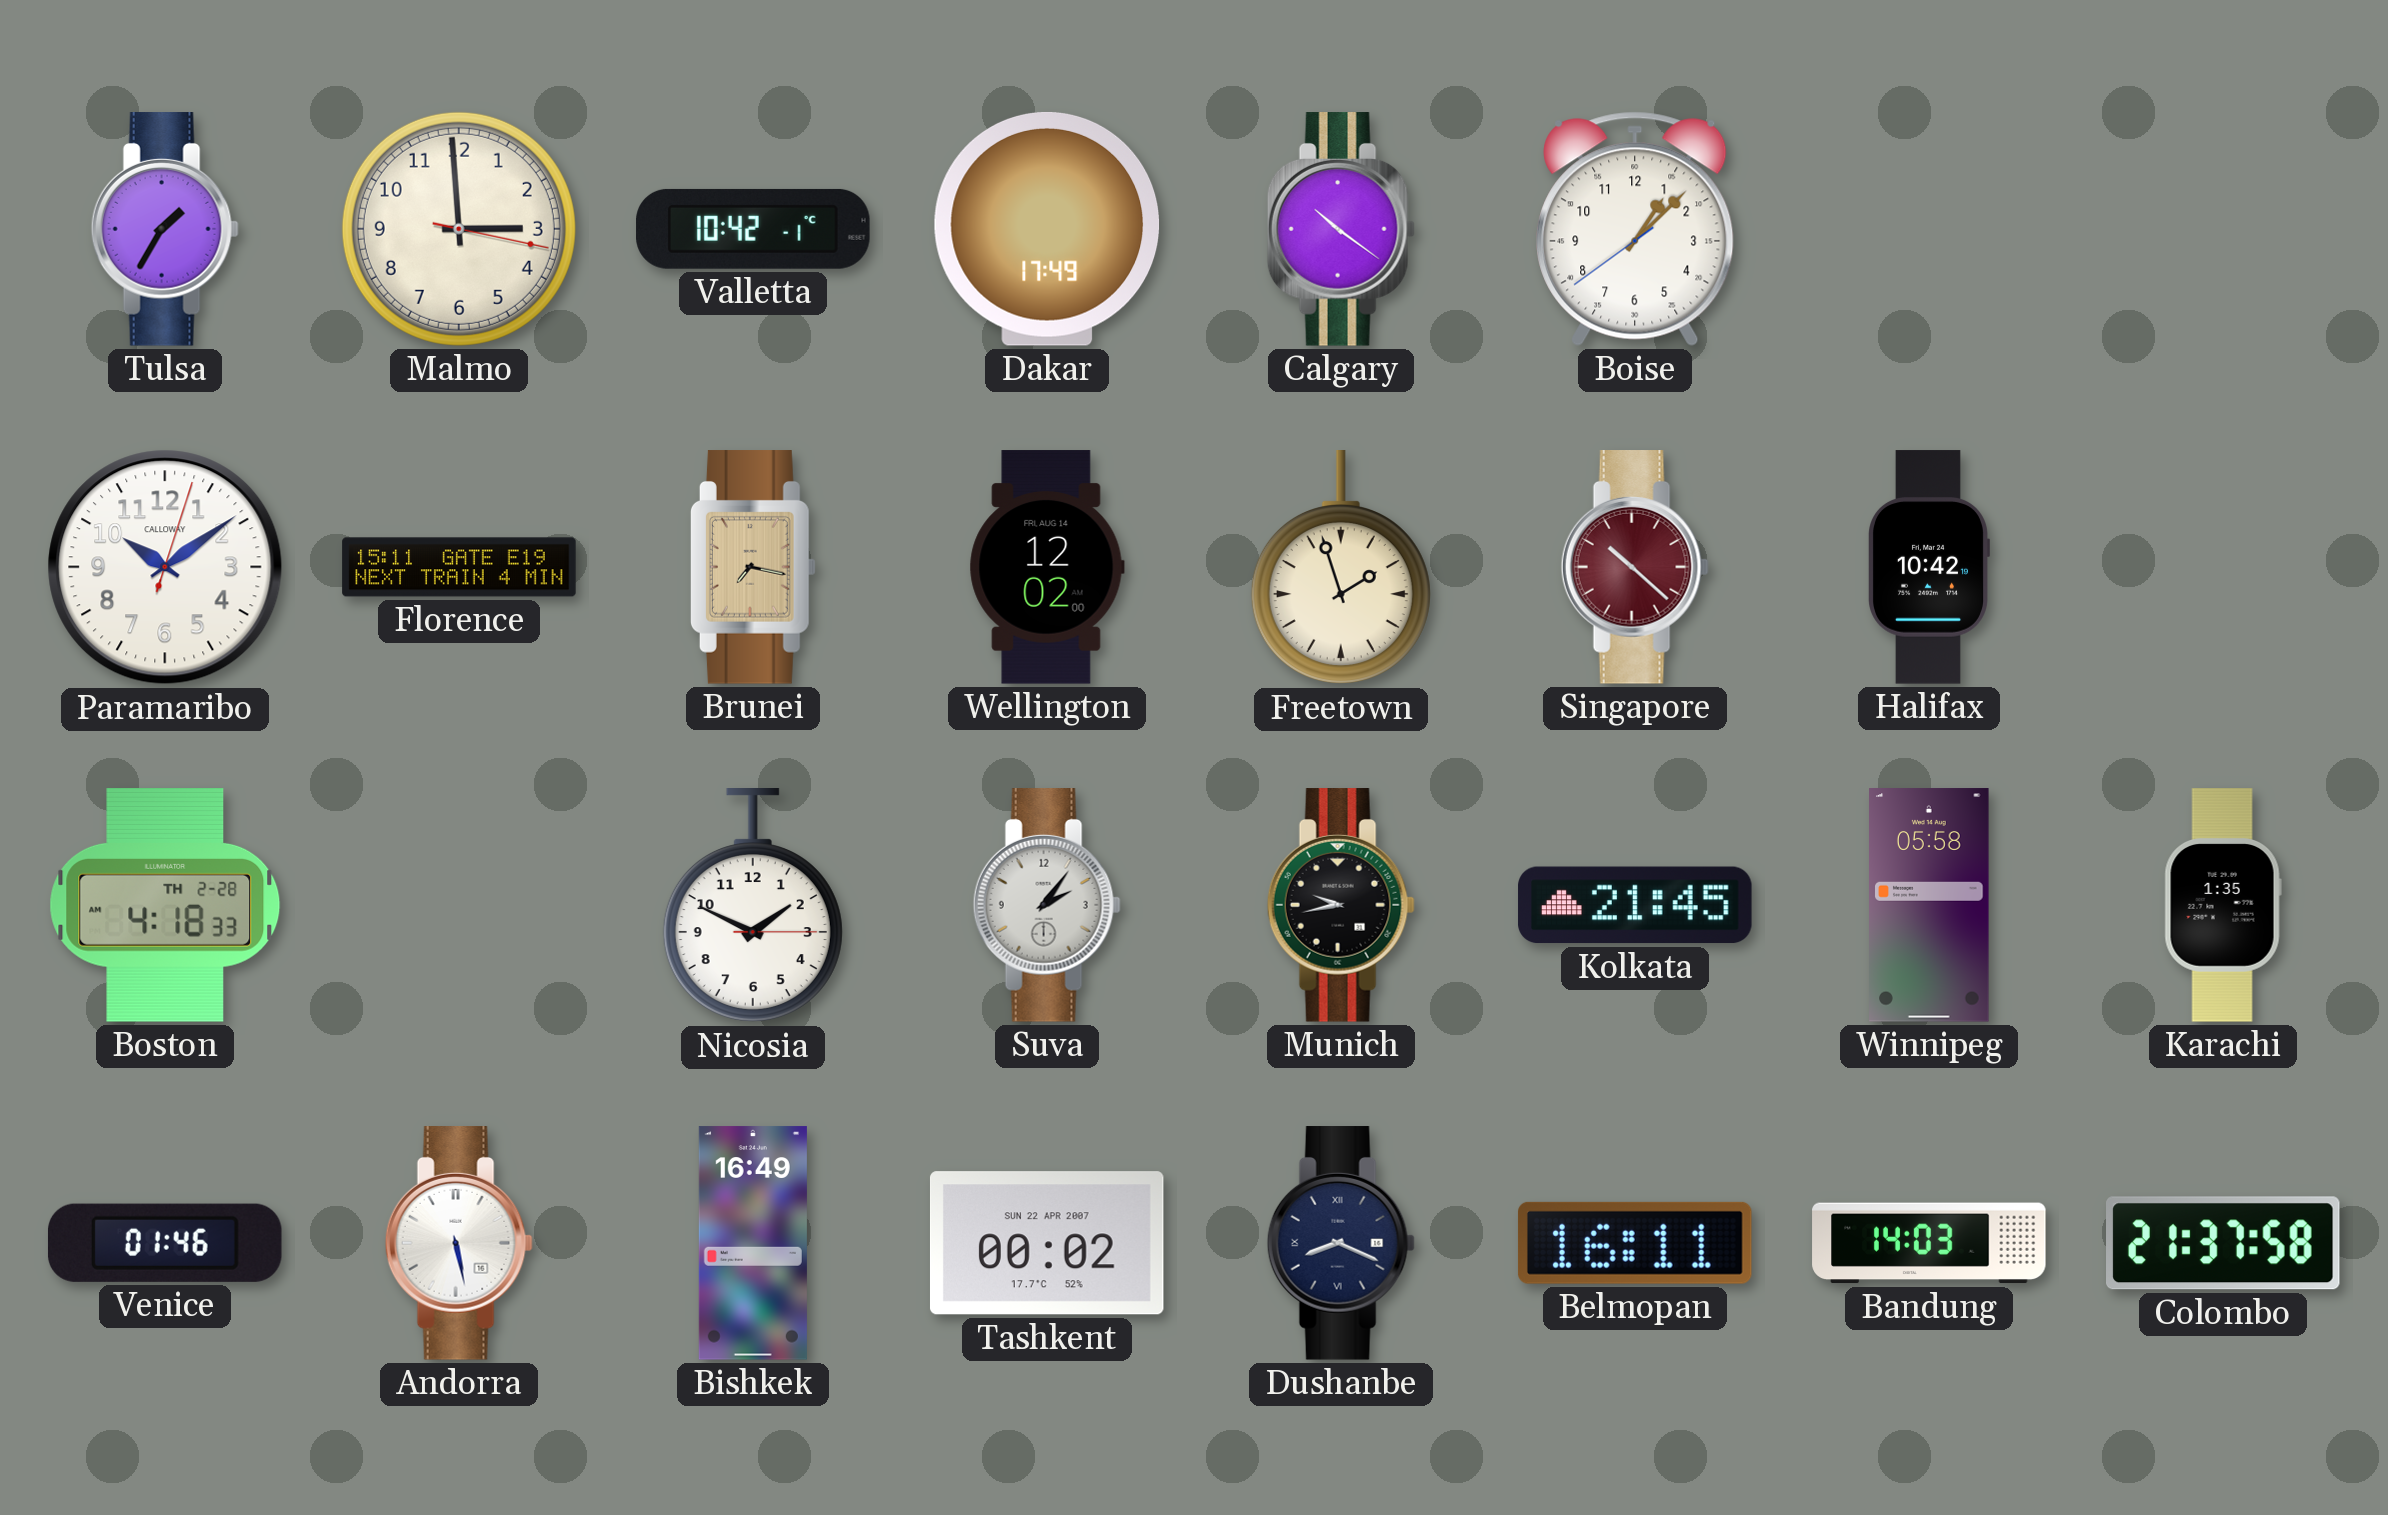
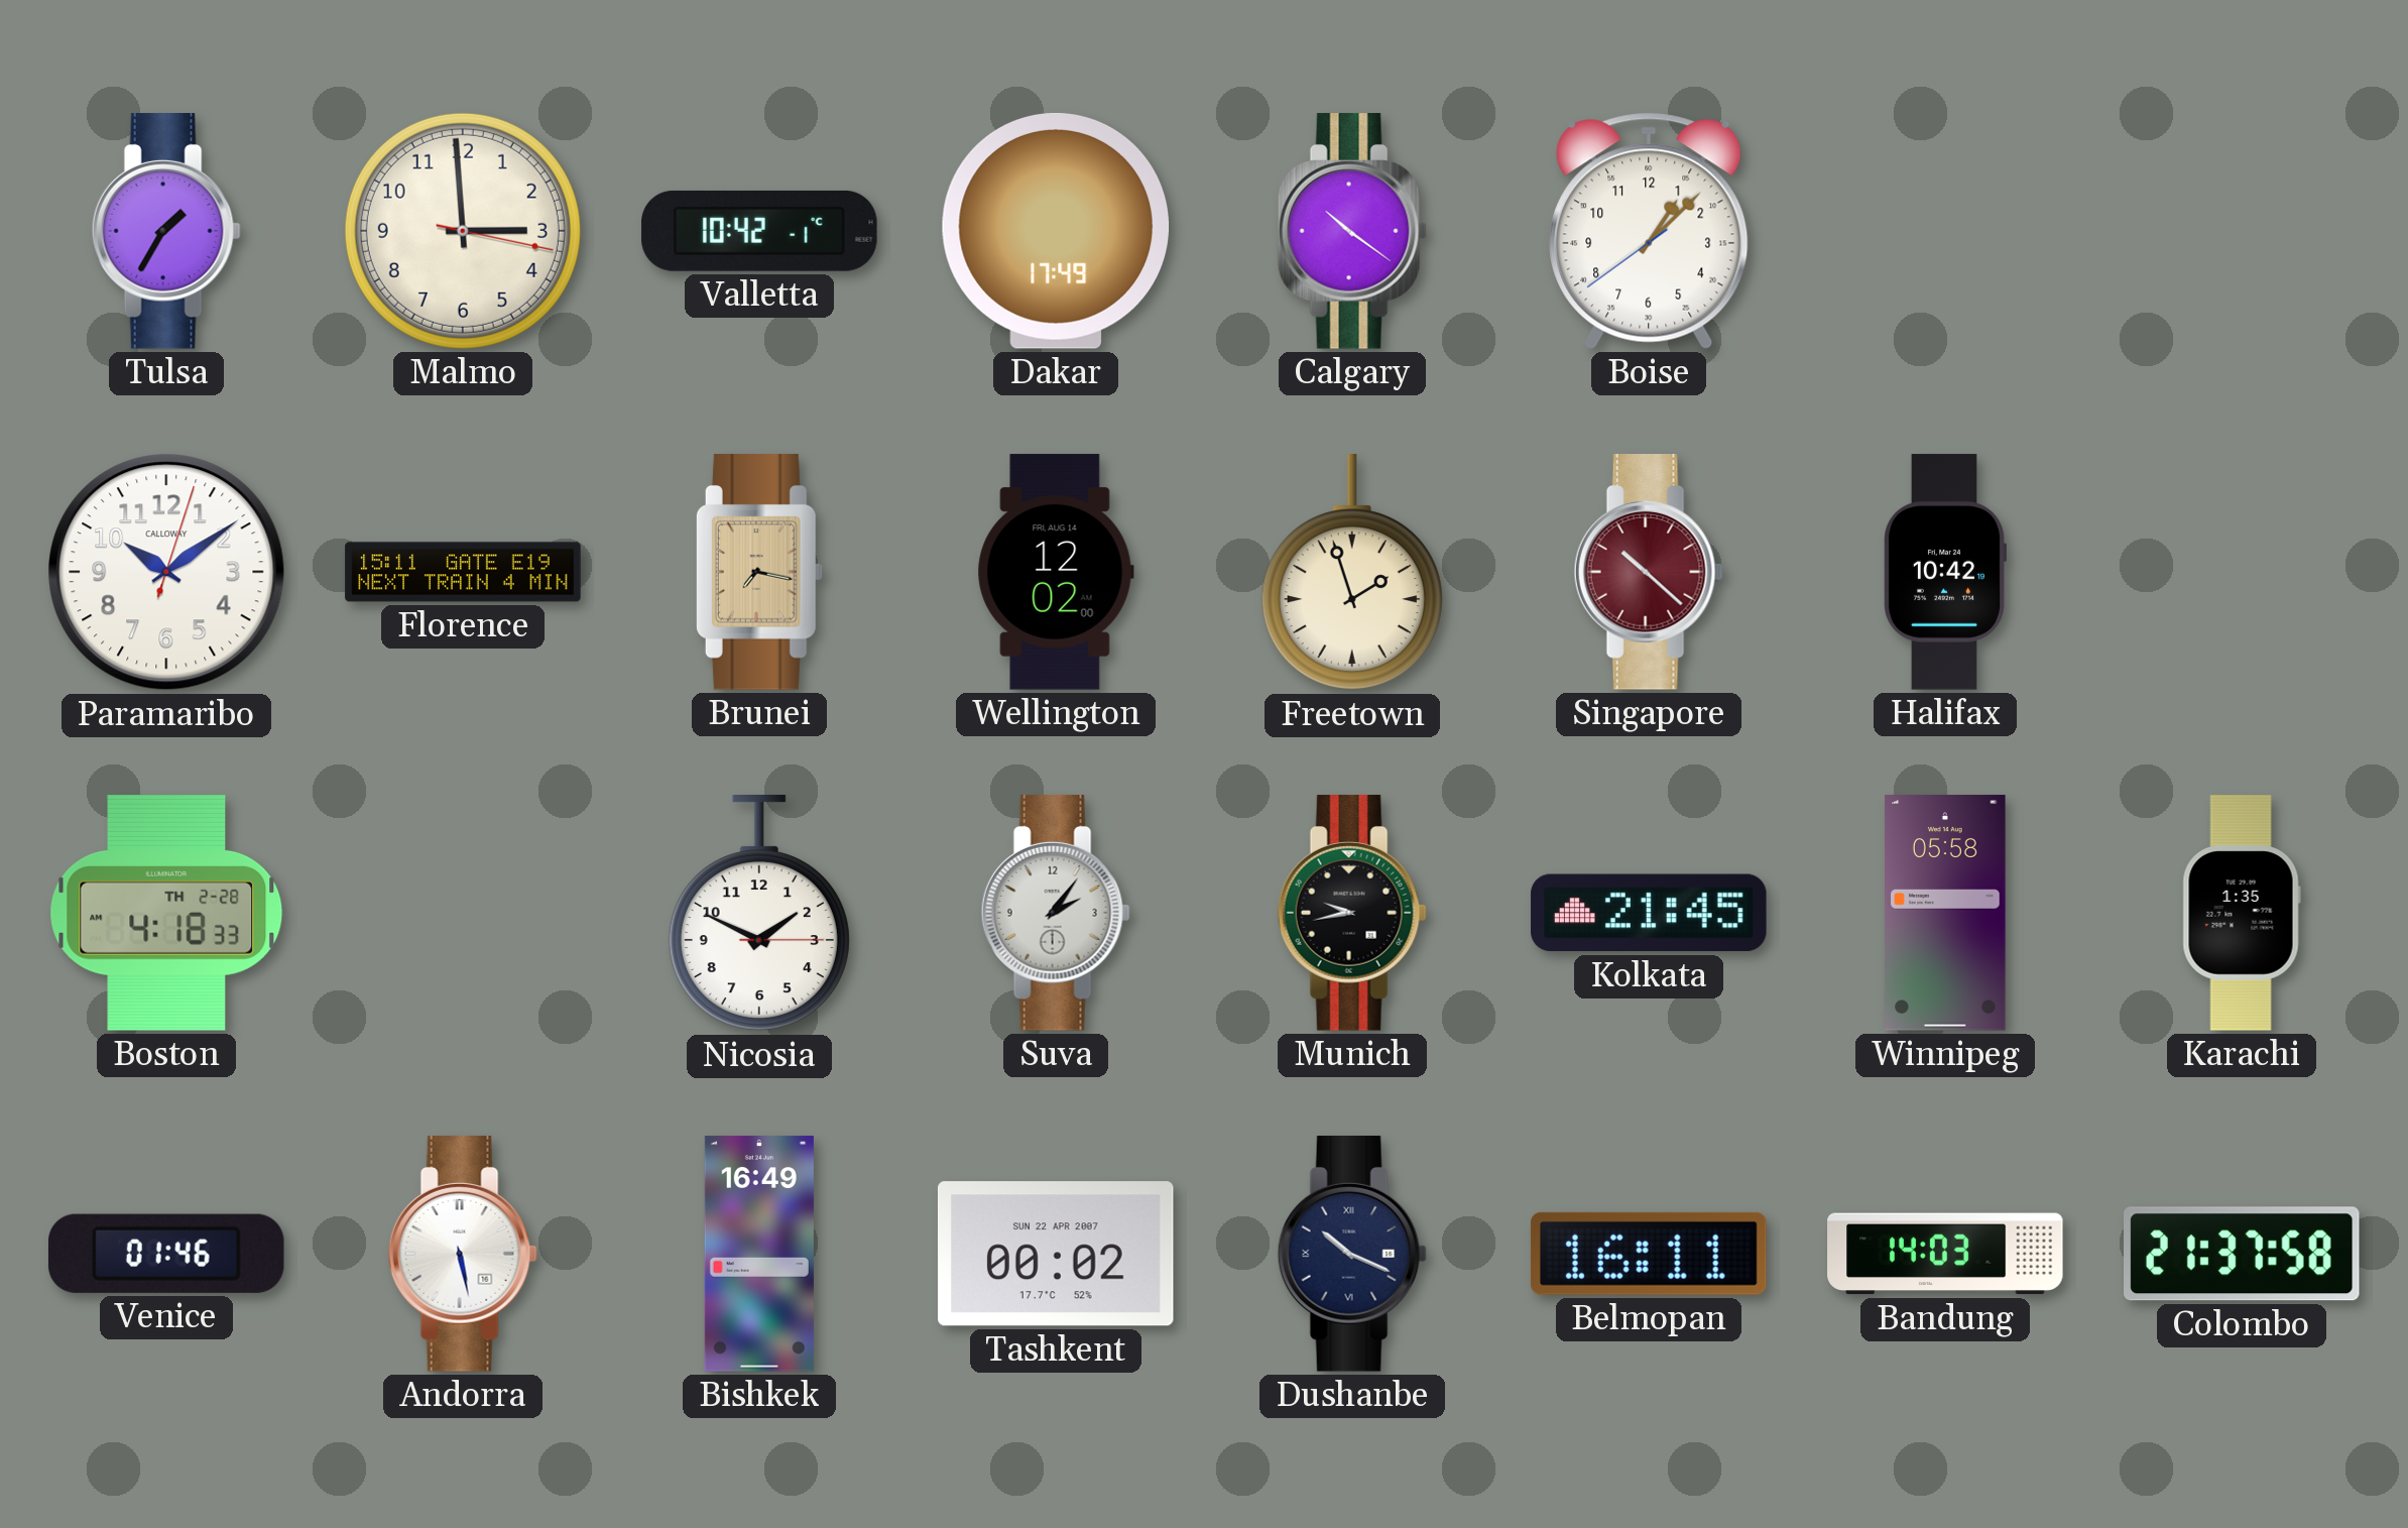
Dushanbe: 8:19 -> 10:19 (1352, 1254)
